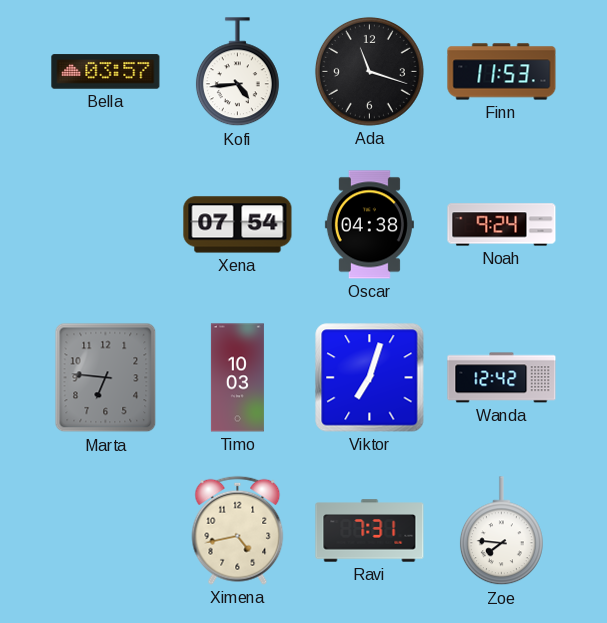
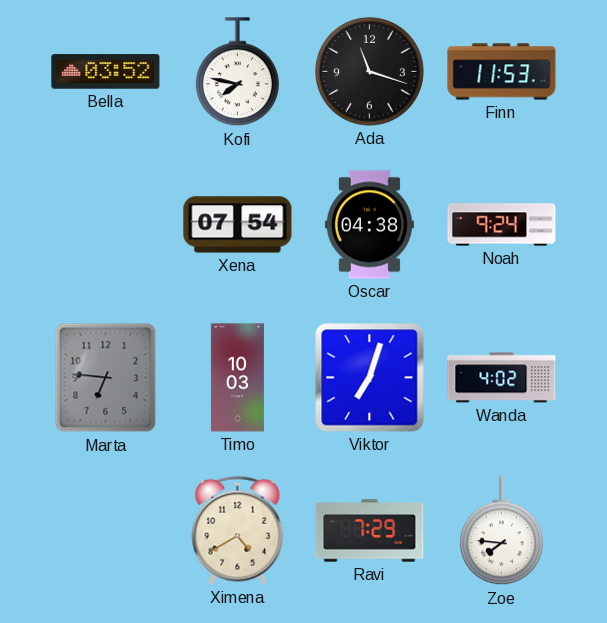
Bella: 03:57 -> 03:52 (106, 72)
Kofi: 4:44 -> 7:47 (237, 72)
Wanda: 12:42 -> 4:02 (502, 378)
Ximena: 4:43 -> 4:40 (238, 530)
Ravi: 7:31 -> 7:29 (370, 531)
